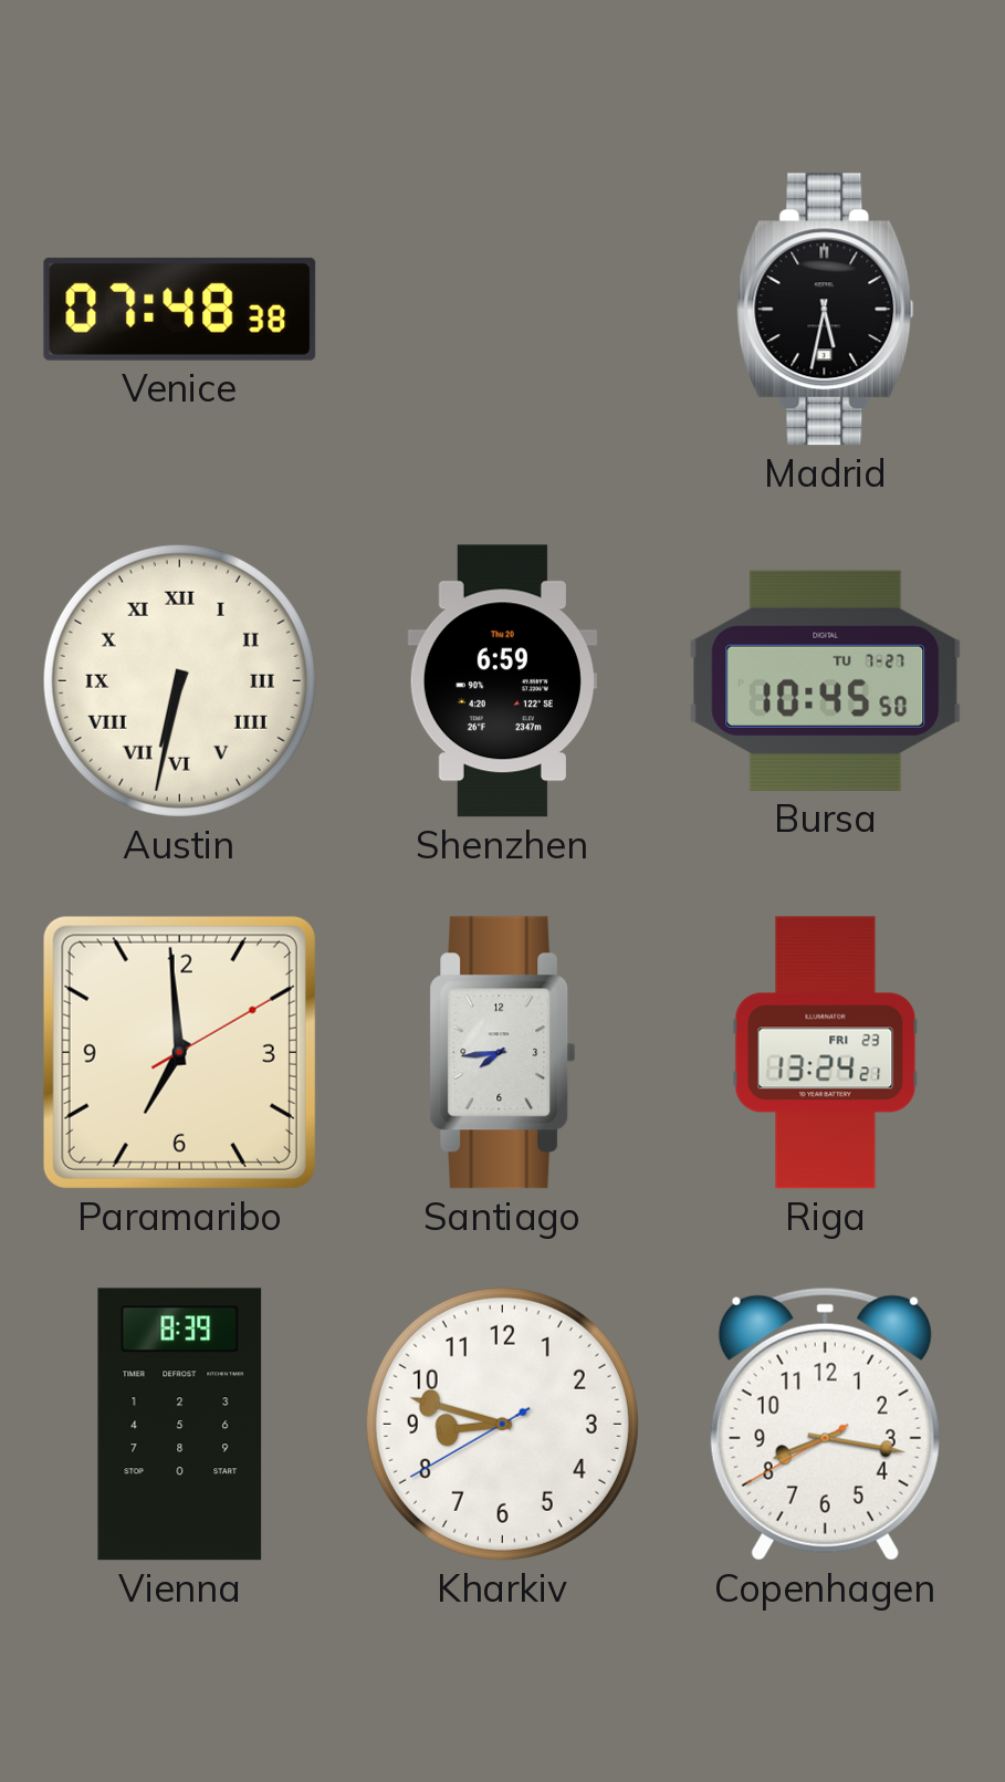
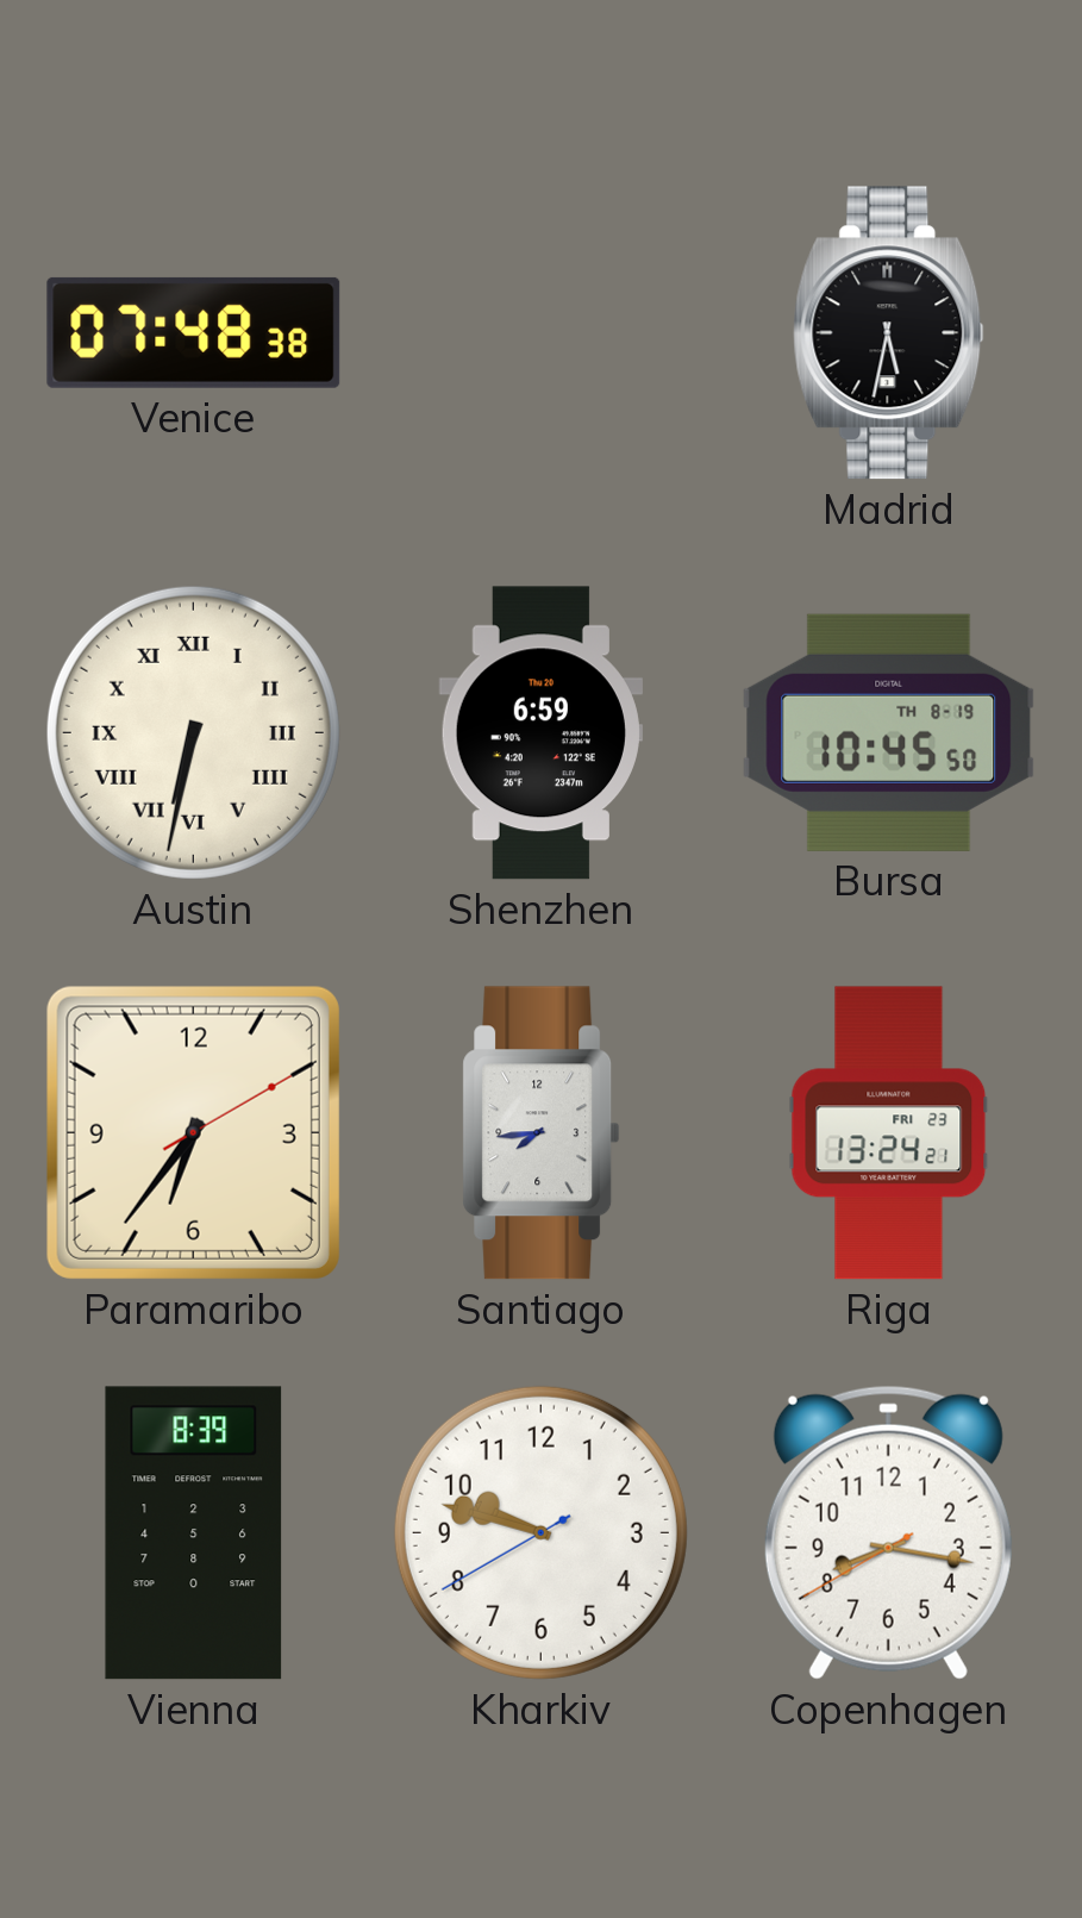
Bursa date: TU 7-27 -> TH 8-19 (889, 732)
Paramaribo: 6:59 -> 6:36 (193, 1132)
Kharkiv: 8:47 -> 9:47 (540, 1532)
